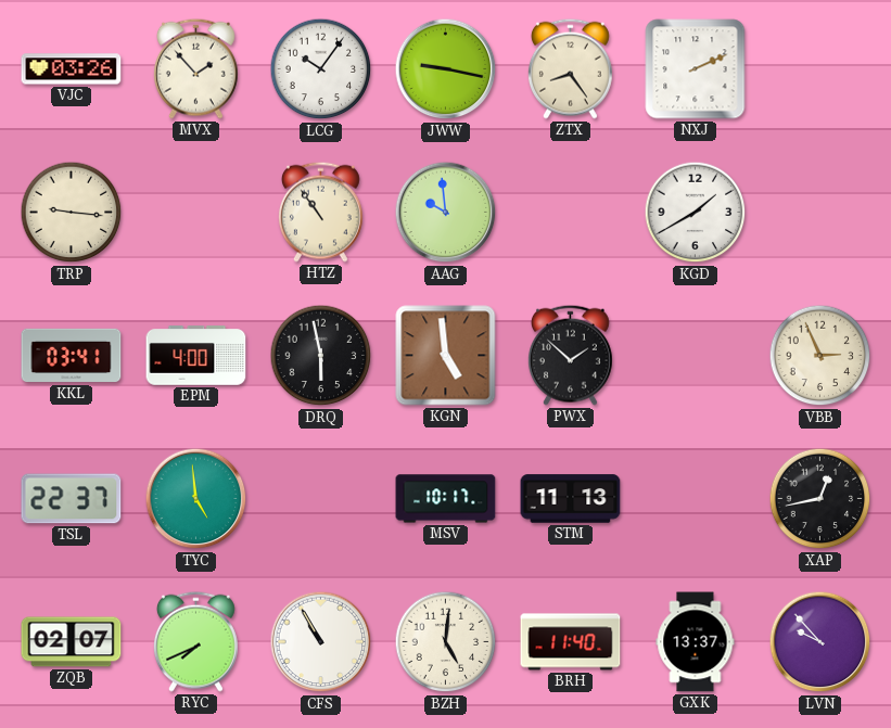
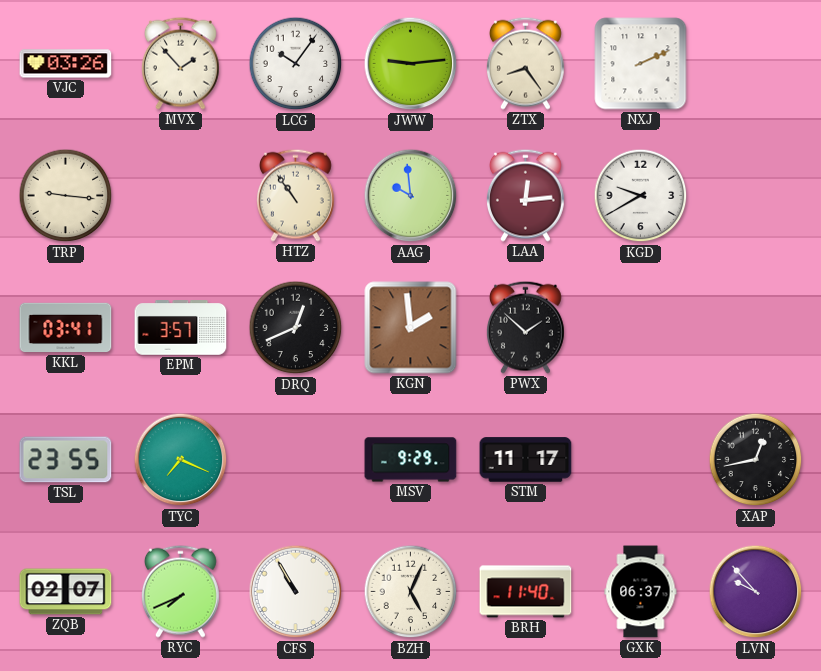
JWW: 9:17 -> 9:14 (411, 64)
LAA: none -> 12:14 (525, 195)
KGD: 1:40 -> 9:40 (641, 196)
EPM: 4:00 -> 3:57 (181, 328)
DRQ: 5:58 -> 12:41 (296, 328)
KGN: 4:59 -> 1:59 (411, 328)
VBB: 2:56 -> none (820, 356)
TSL: 22:37 -> 23:55 (66, 460)
TYC: 4:59 -> 7:19 (181, 460)
MSV: 10:17 -> 9:29 (411, 460)
STM: 11:13 -> 11:17 (526, 460)
BZH: 5:01 -> 5:04 (411, 592)
GXK: 13:37 -> 06:37 (641, 592)
